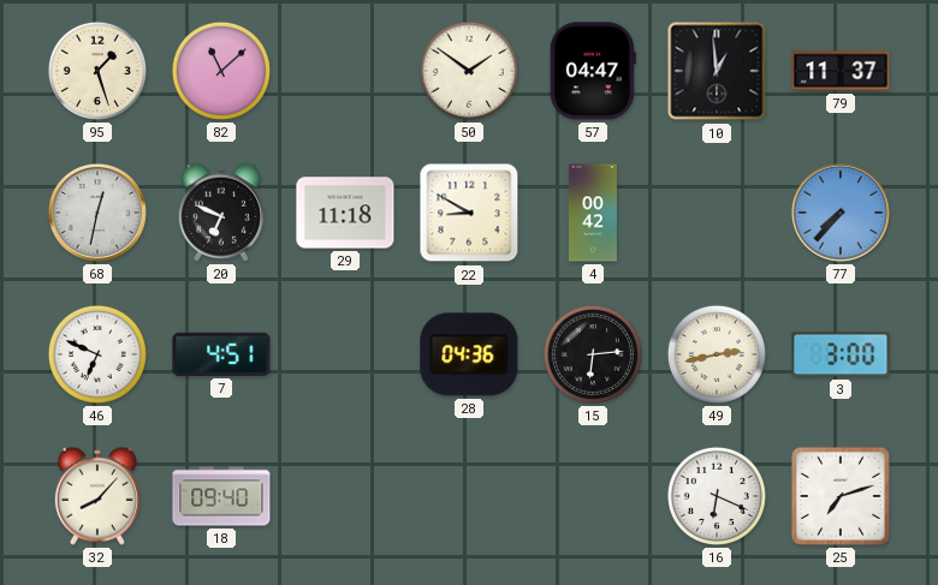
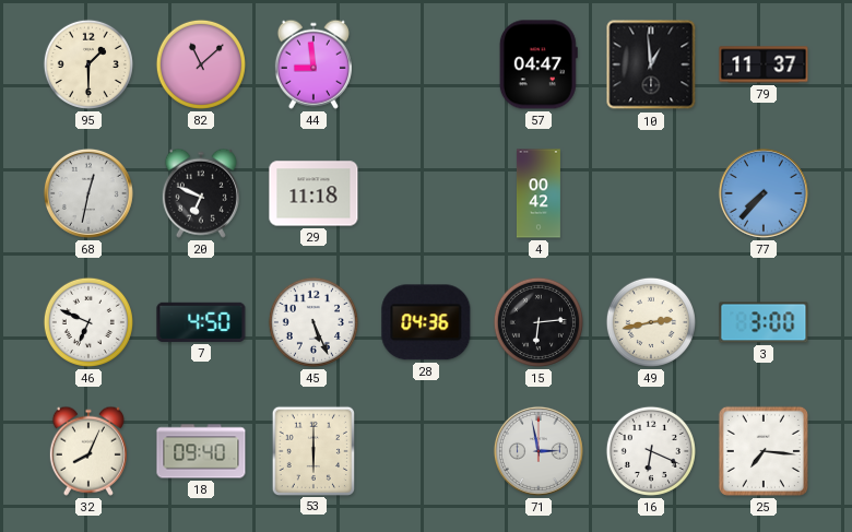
95: 1:27 -> 1:30 (88, 64)
44: none -> 8:59 (313, 64)
50: 1:51 -> none (469, 71)
22: 8:50 -> none (469, 213)
7: 4:51 -> 4:50 (201, 322)
45: none -> 5:26 (313, 322)
32: 8:07 -> 8:04 (88, 451)
53: none -> 6:00 (312, 450)
71: none -> 2:58 (539, 451)
25: 7:12 -> 7:16 (764, 451)
